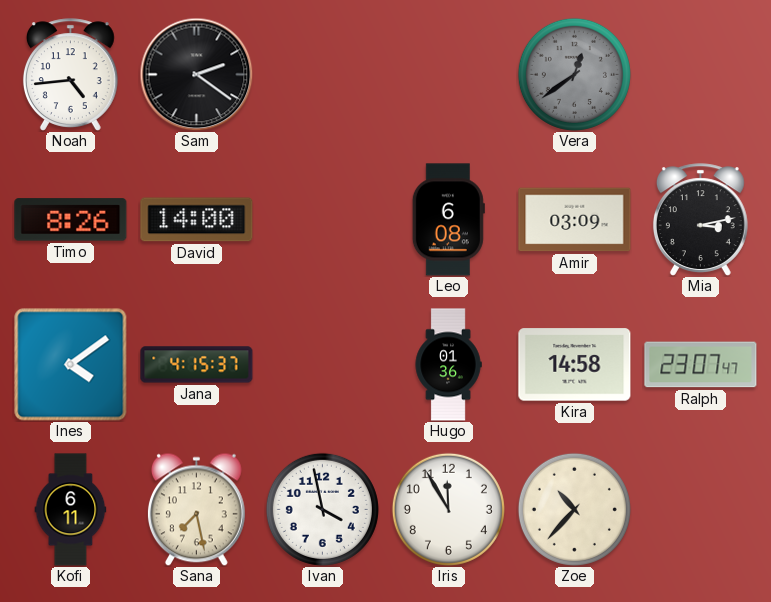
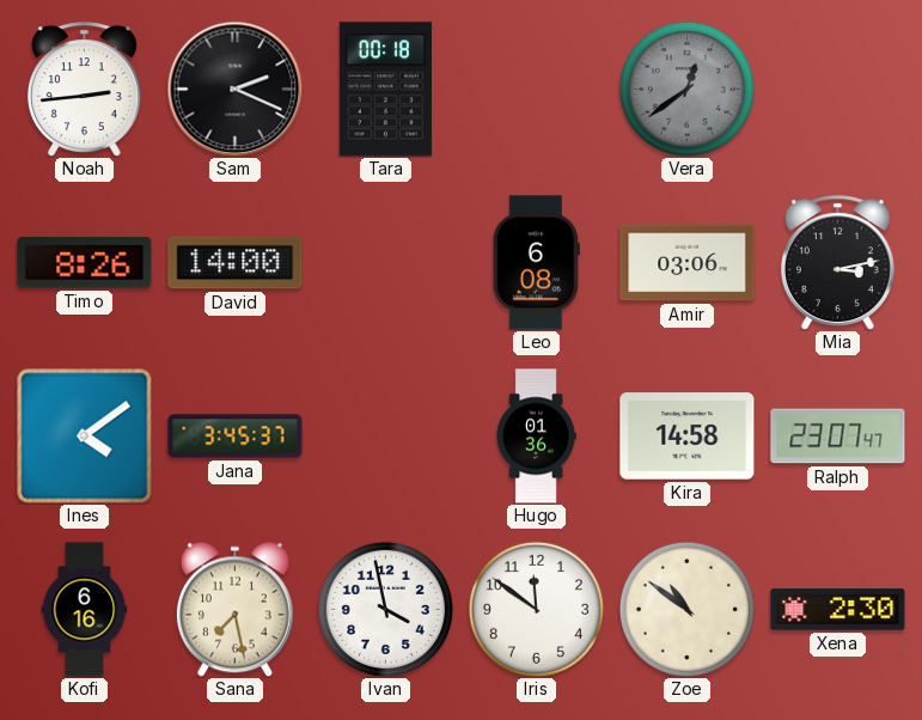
Noah: 4:44 -> 2:44 (84, 90)
Sam: 2:21 -> 2:19 (234, 89)
Tara: none -> 00:18 (385, 90)
Amir: 03:09 -> 03:06 (688, 263)
Jana: 4:15 -> 3:45 (236, 437)
Kofi: 6:11 -> 6:16 (85, 610)
Iris: 11:55 -> 11:51 (536, 609)
Zoe: 10:37 -> 10:51 (686, 609)
Xena: none -> 2:30 (838, 610)
